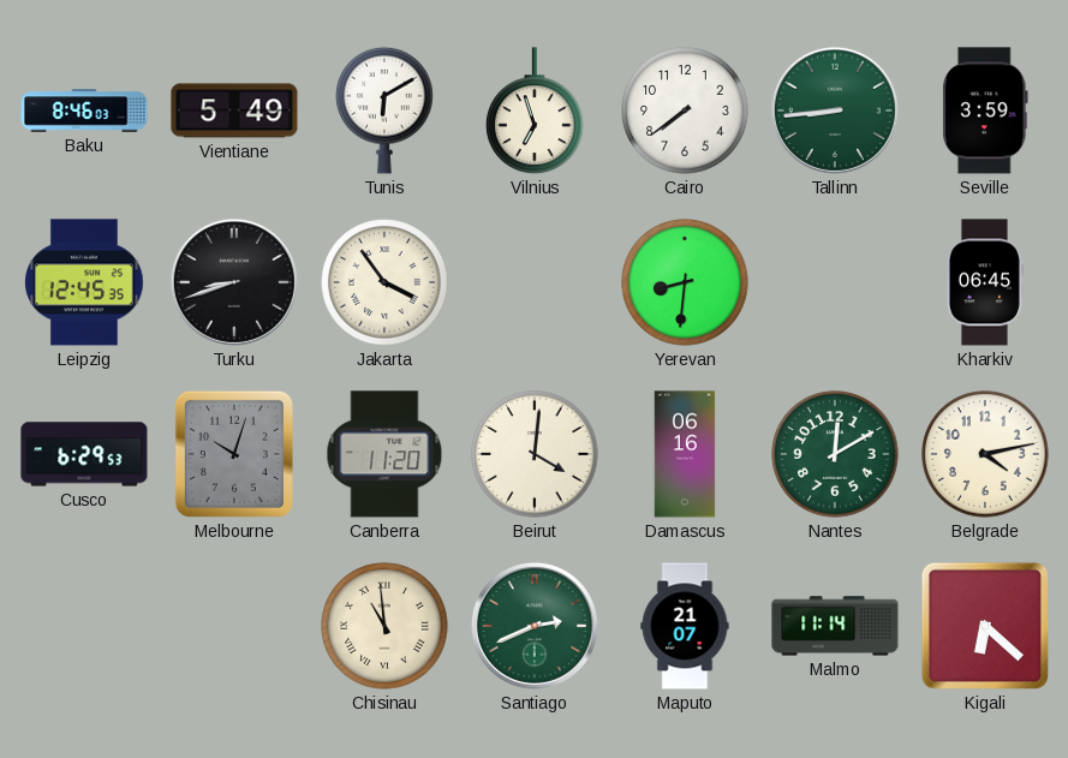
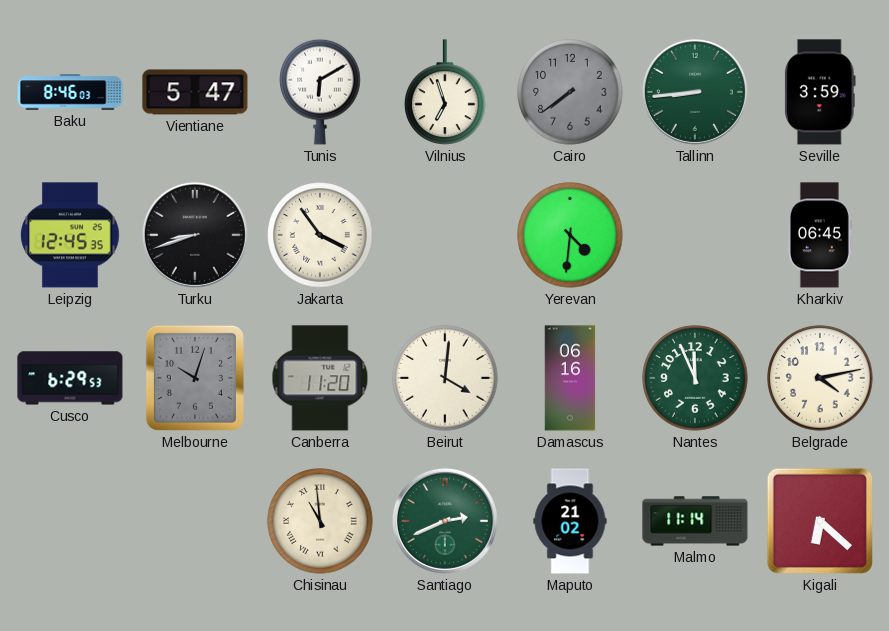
Vientiane: 5:49 -> 5:47 (195, 92)
Cairo dial: white -> grey (570, 92)
Yerevan: 8:31 -> 4:31 (570, 235)
Nantes: 12:10 -> 11:56 (695, 378)
Maputo: 21:07 -> 21:02 (570, 521)
